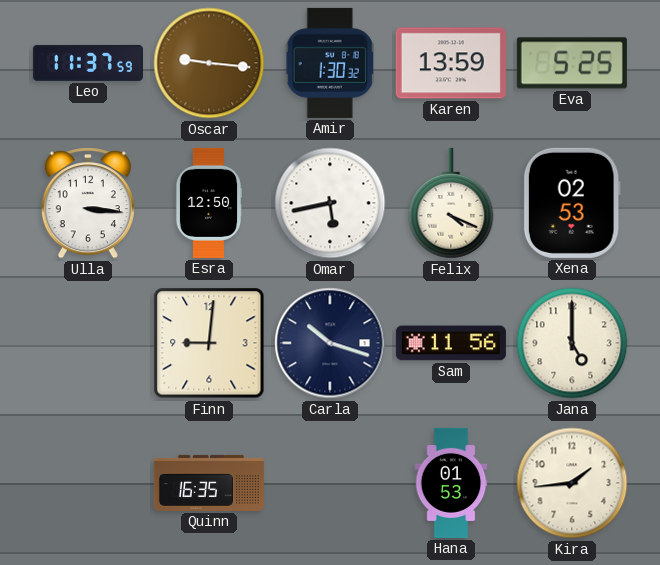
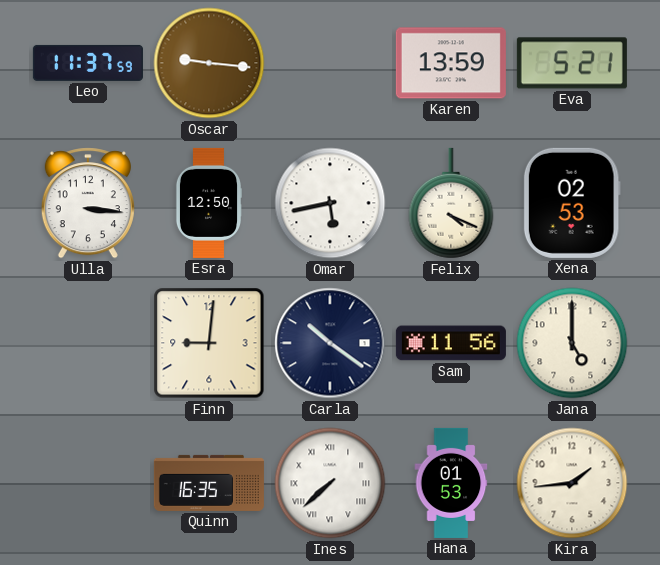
Amir: 1:30 -> none (330, 63)
Eva: 5:25 -> 5:21 (572, 63)
Carla: 10:18 -> 10:21 (330, 343)
Ines: none -> 7:38 (330, 483)
